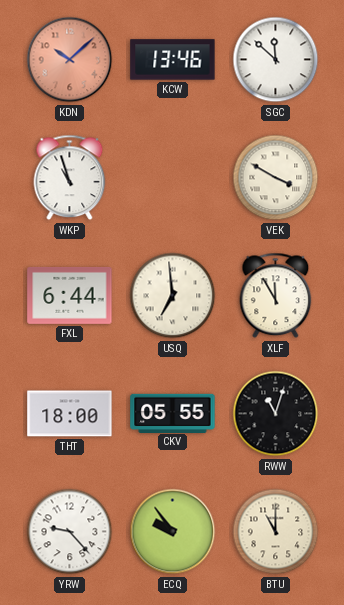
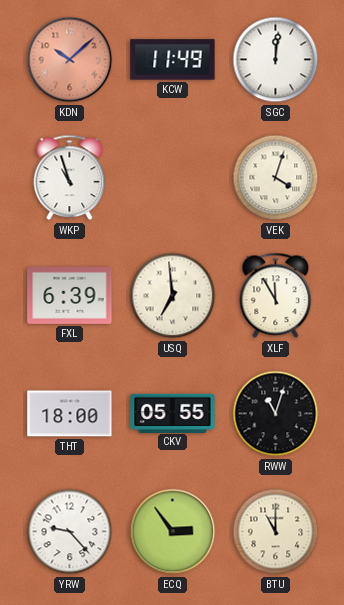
KCW: 13:46 -> 11:49 (173, 60)
SGC: 11:52 -> 12:01 (276, 60)
VEK: 3:50 -> 4:03 (276, 178)
FXL: 6:44 -> 6:39 (70, 295)
ECQ: 9:54 -> 2:54 (173, 532)
